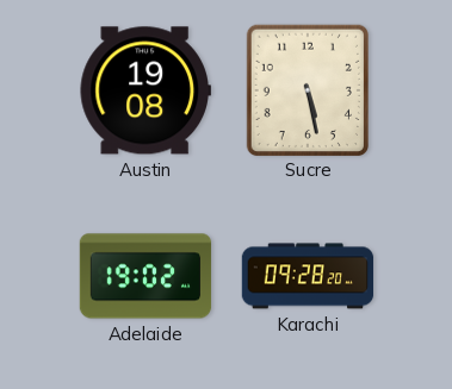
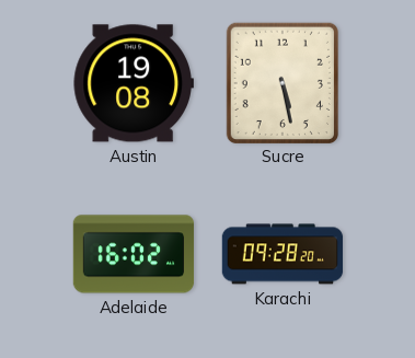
Adelaide: 19:02 -> 16:02 (134, 254)
